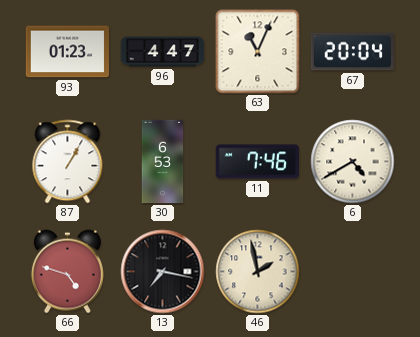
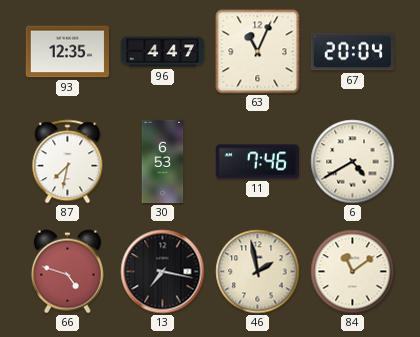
93: 01:23 -> 12:35 (67, 52)
87: 1:05 -> 7:32 (68, 162)
84: none -> 11:09 (353, 272)
